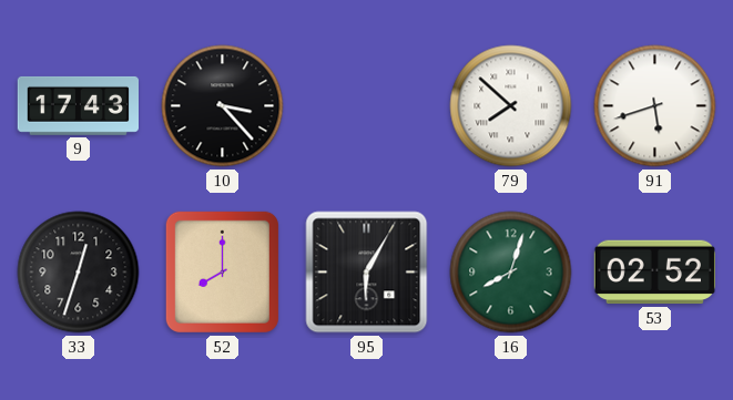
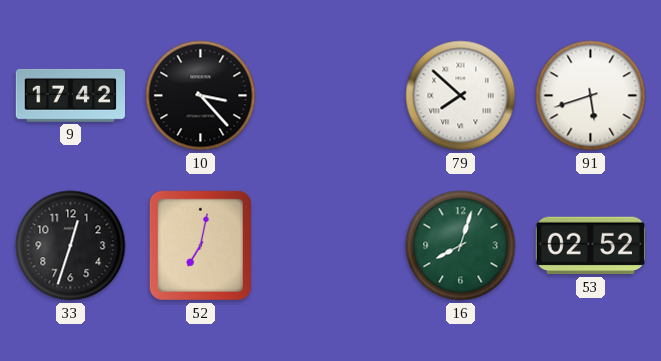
9: 17:43 -> 17:42 (70, 95)
52: 8:00 -> 7:02 (200, 245)
95: 6:05 -> none (367, 273)
